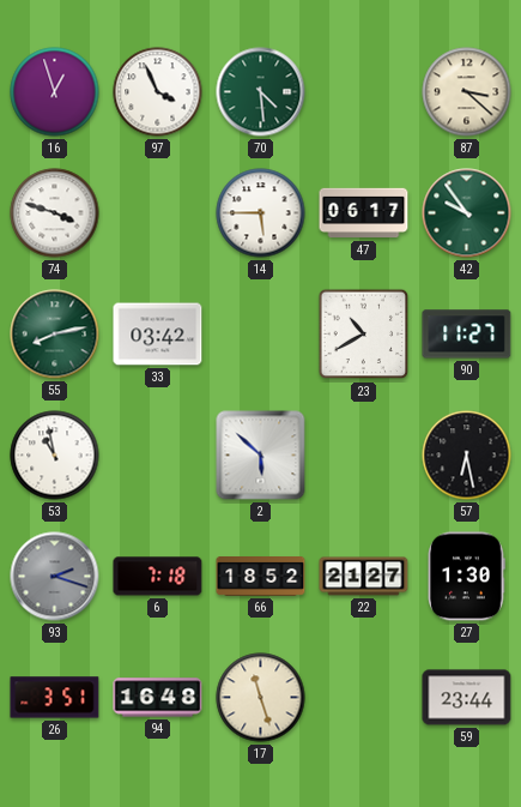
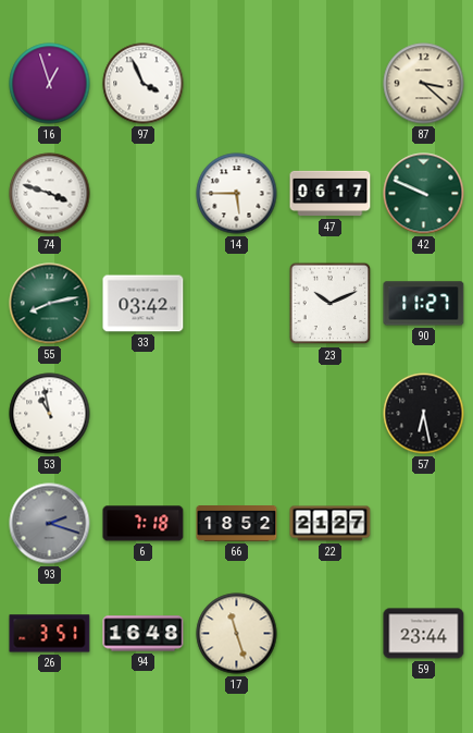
70: 4:29 -> none (261, 92)
42: 9:54 -> 9:49 (424, 194)
23: 10:40 -> 10:11 (331, 304)
2: 5:52 -> none (261, 456)
27: 1:30 -> none (467, 577)
